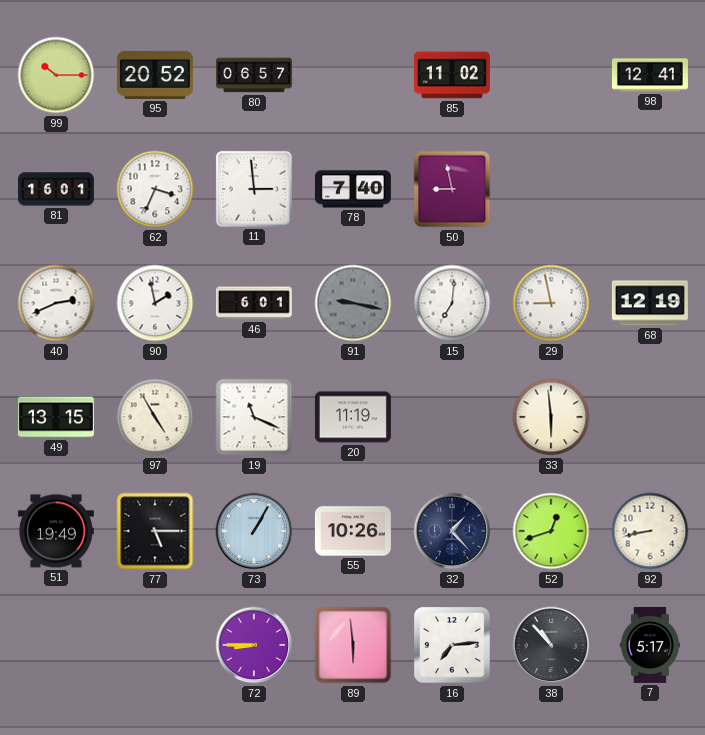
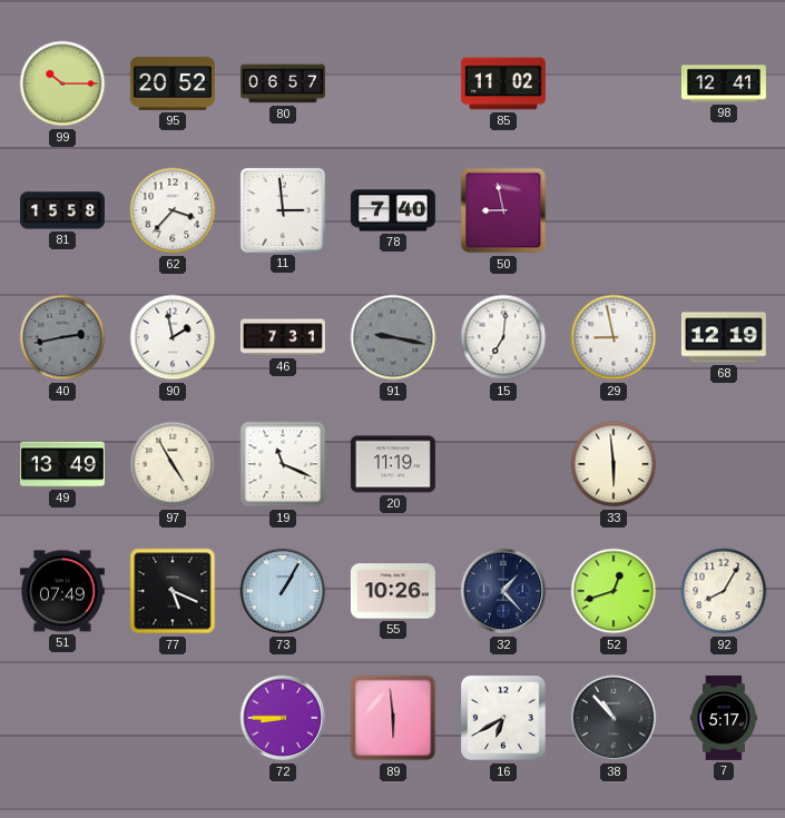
81: 16:01 -> 15:58 (62, 210)
62: 3:34 -> 3:37 (173, 210)
40: 2:41 -> 2:43 (62, 337)
40 dial: white -> grey (62, 337)
46: 6:01 -> 7:31 (283, 337)
49: 13:15 -> 13:49 (62, 464)
51: 19:49 -> 07:49 (62, 591)
77: 5:15 -> 5:19 (173, 591)
92: 8:43 -> 8:05 (724, 591)
16: 7:14 -> 6:40 (503, 718)
